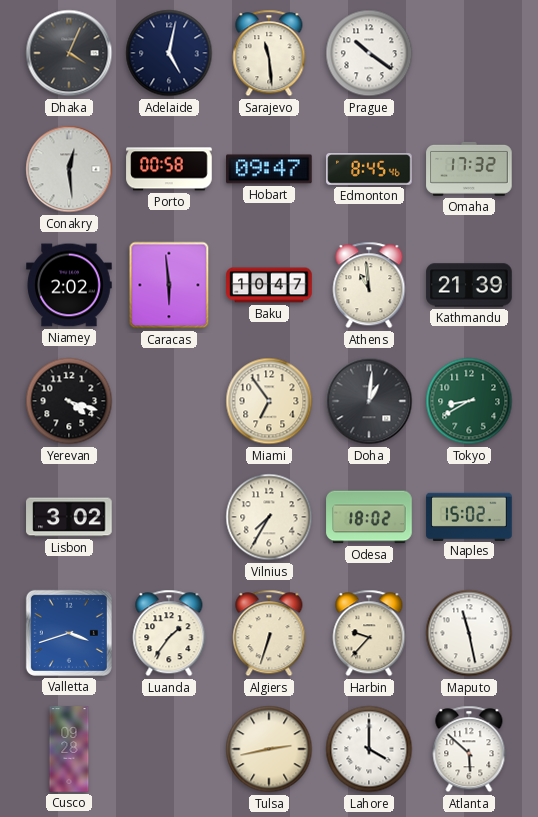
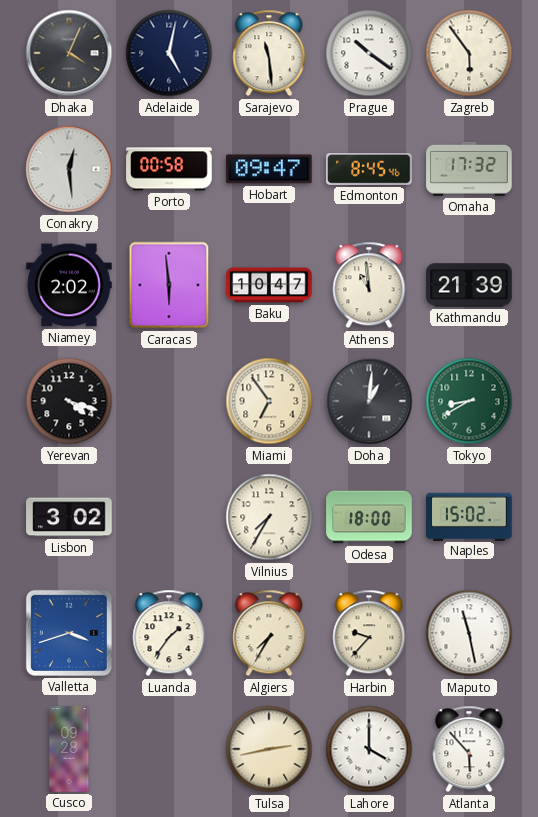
Zagreb: none -> 5:54 (469, 53)
Odesa: 18:02 -> 18:00 (369, 517)
Algiers: 6:33 -> 7:35 (269, 633)
Atlanta: 5:52 -> 5:53 (469, 749)
